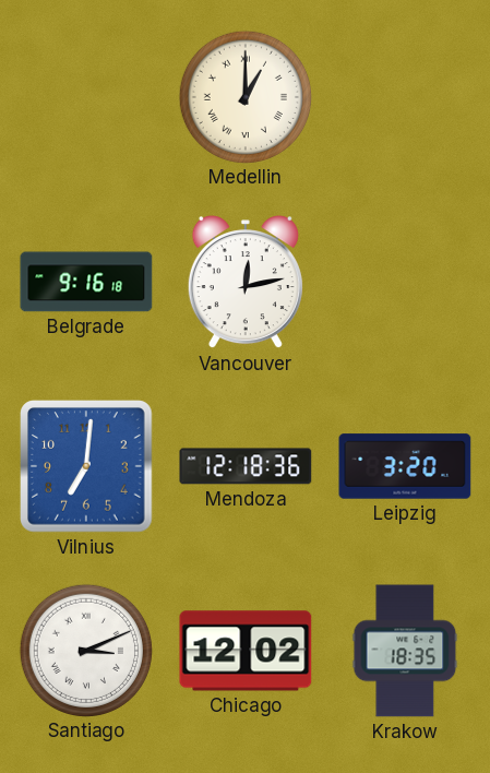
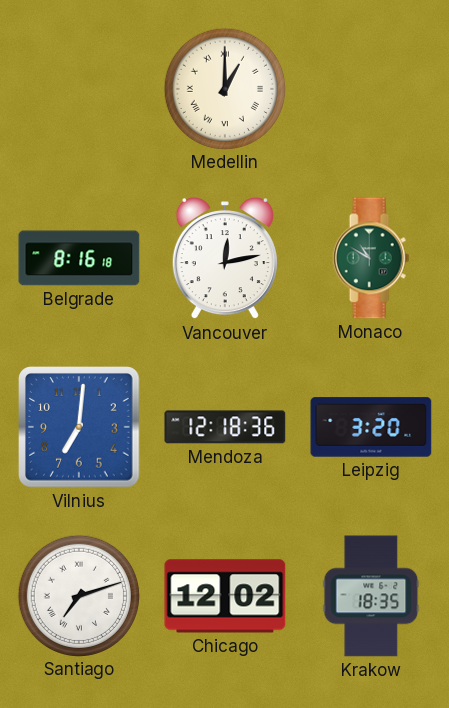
Belgrade: 9:16 -> 8:16 (79, 258)
Monaco: none -> 10:50 (371, 258)
Santiago: 3:11 -> 7:12 (78, 595)
